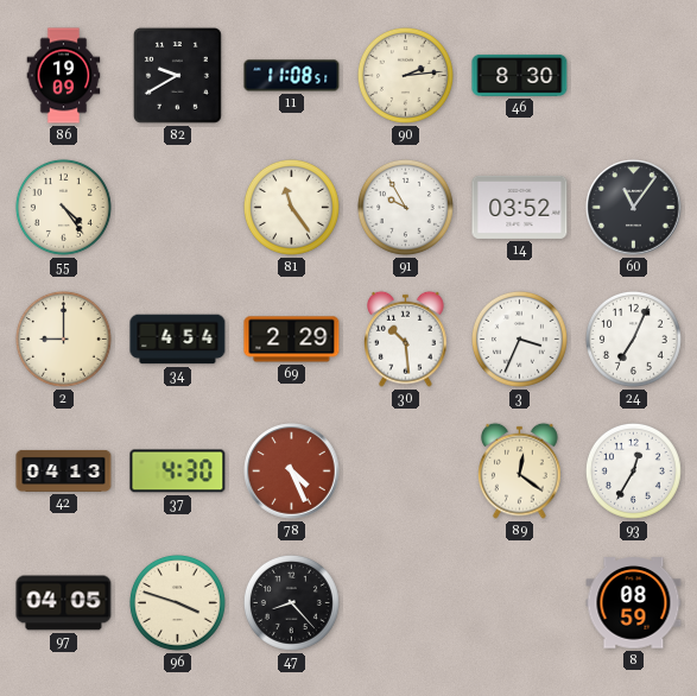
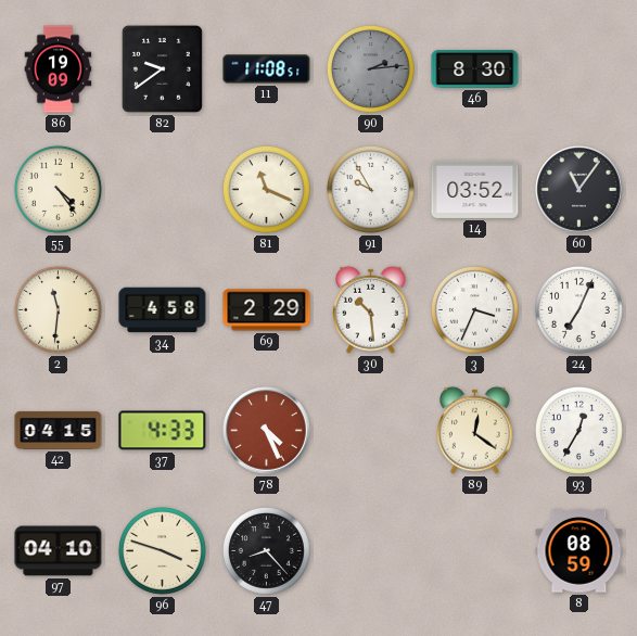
82: 9:40 -> 9:39 (162, 68)
90 dial: cream -> grey (370, 68)
81: 11:24 -> 11:19 (266, 189)
2: 9:00 -> 11:31 (58, 309)
34: 4:54 -> 4:58 (163, 310)
42: 04:13 -> 04:15 (59, 430)
37: 4:30 -> 4:33 (163, 431)
97: 04:05 -> 04:10 (59, 551)
